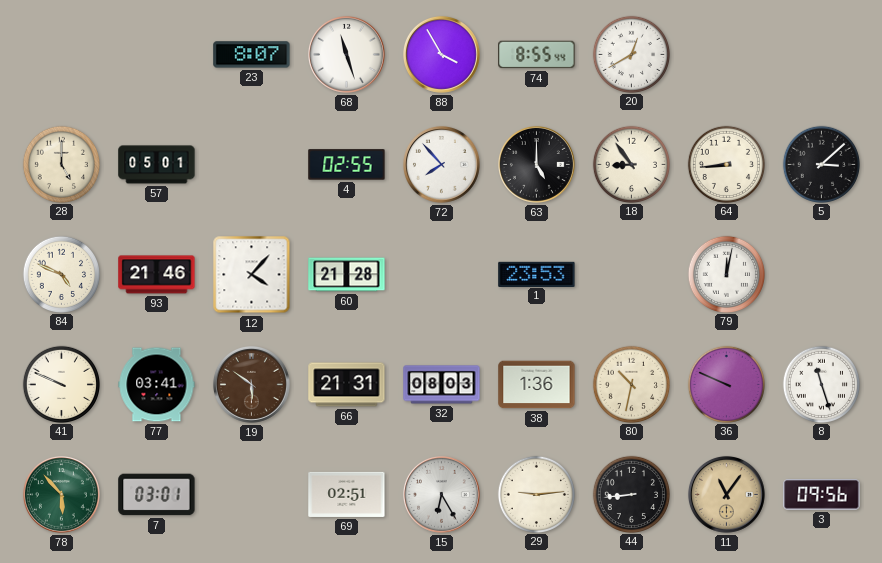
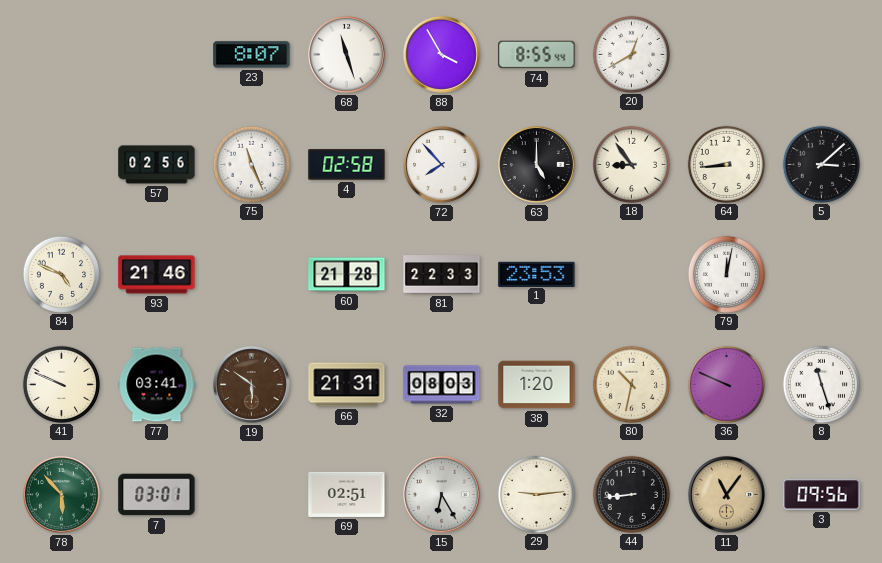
28: 5:00 -> none (61, 164)
57: 05:01 -> 02:56 (157, 165)
75: none -> 11:26 (251, 164)
4: 02:55 -> 02:58 (347, 165)
12: 4:07 -> none (252, 275)
81: none -> 22:33 (442, 275)
38: 1:36 -> 1:20 (537, 385)
